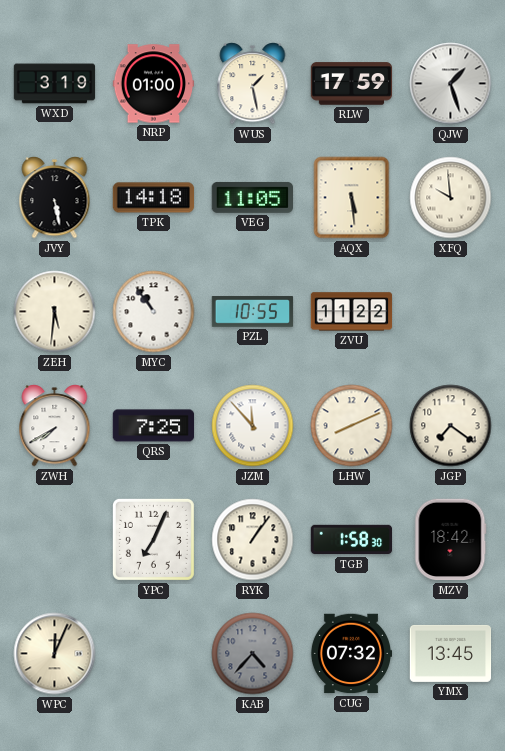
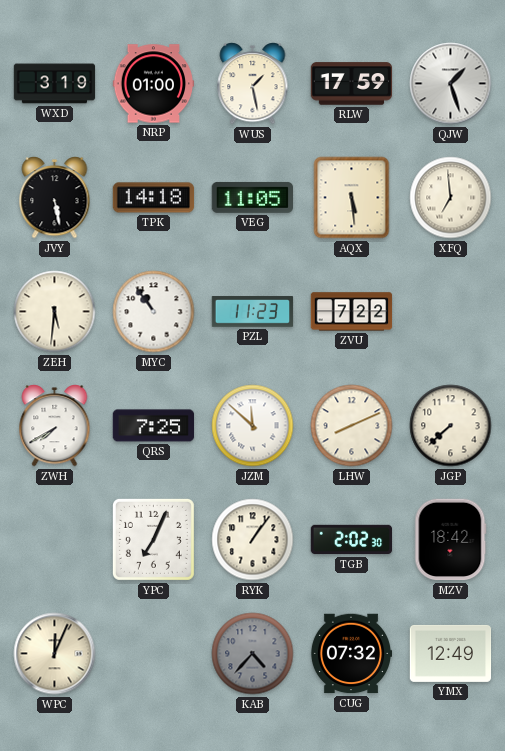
XFQ: 9:59 -> 6:59 (451, 198)
PZL: 10:55 -> 11:23 (253, 312)
ZVU: 11:22 -> 7:22 (352, 312)
JZM: 11:53 -> 11:52 (253, 426)
JGP: 7:21 -> 7:38 (451, 426)
TGB: 1:58 -> 2:02 (352, 540)
YMX: 13:45 -> 12:49 (451, 653)
